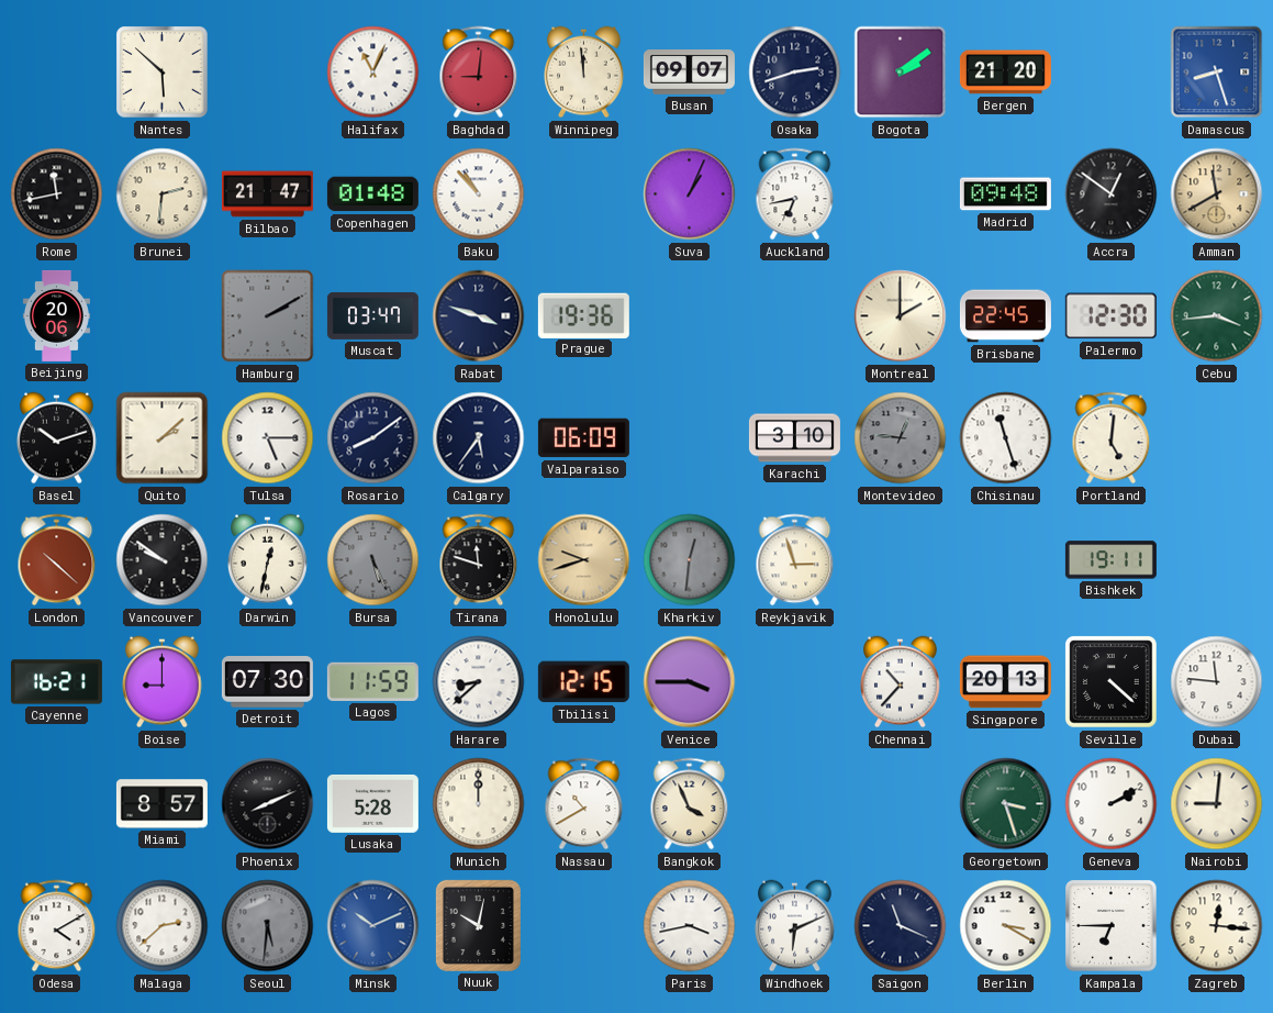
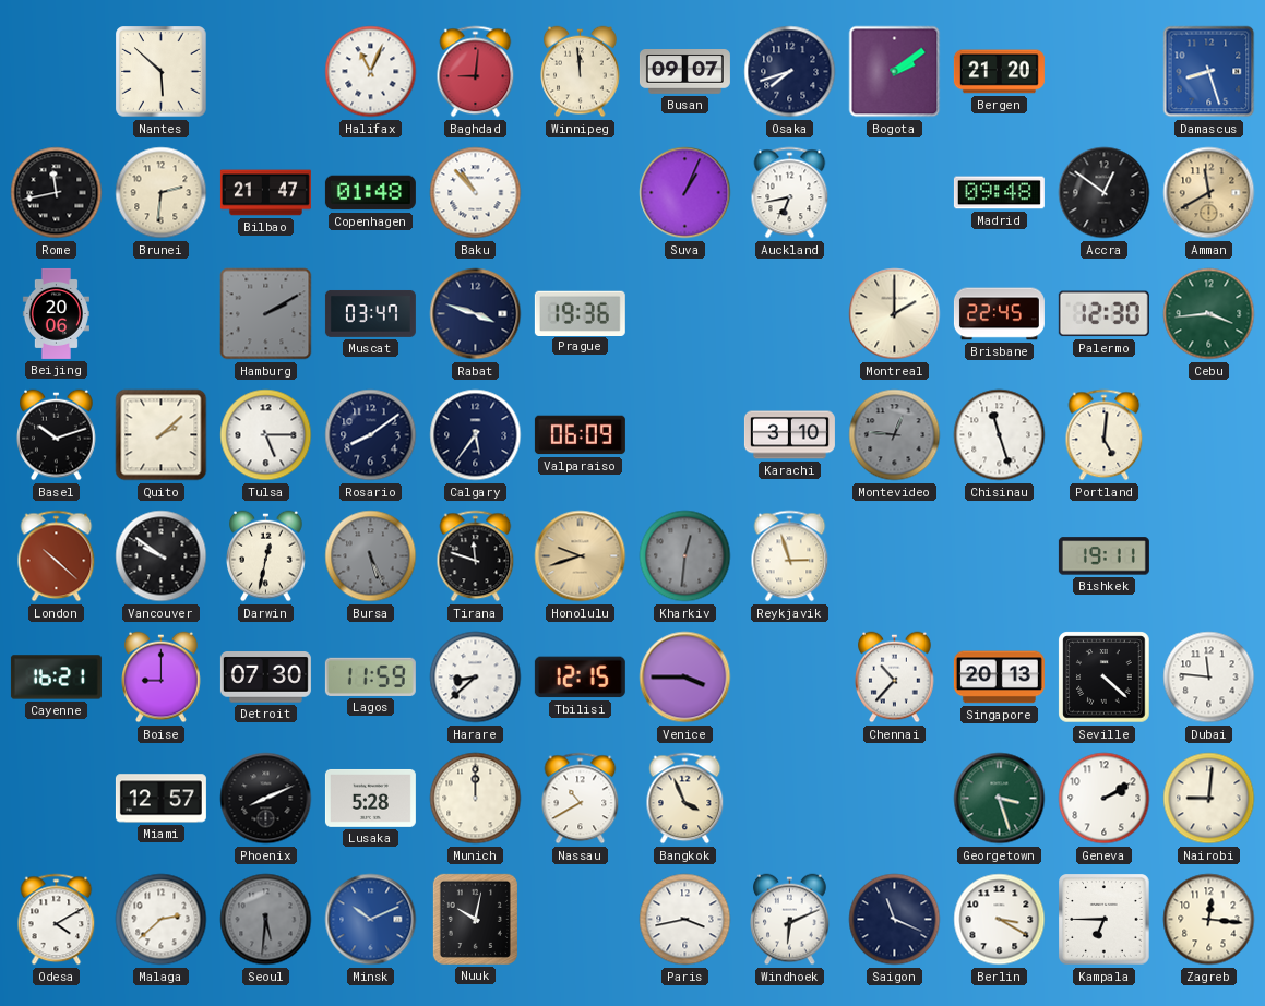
Osaka: 2:42 -> 7:42 (790, 72)
Miami: 8:57 -> 12:57 (160, 799)
